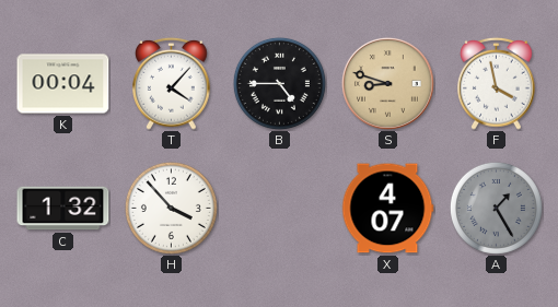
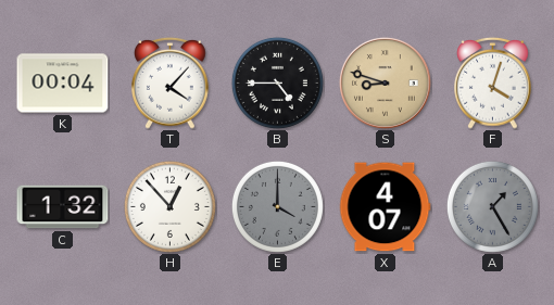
F: 3:58 -> 4:03 (493, 82)
H: 3:53 -> 12:53 (169, 206)
E: none -> 4:00 (277, 206)
